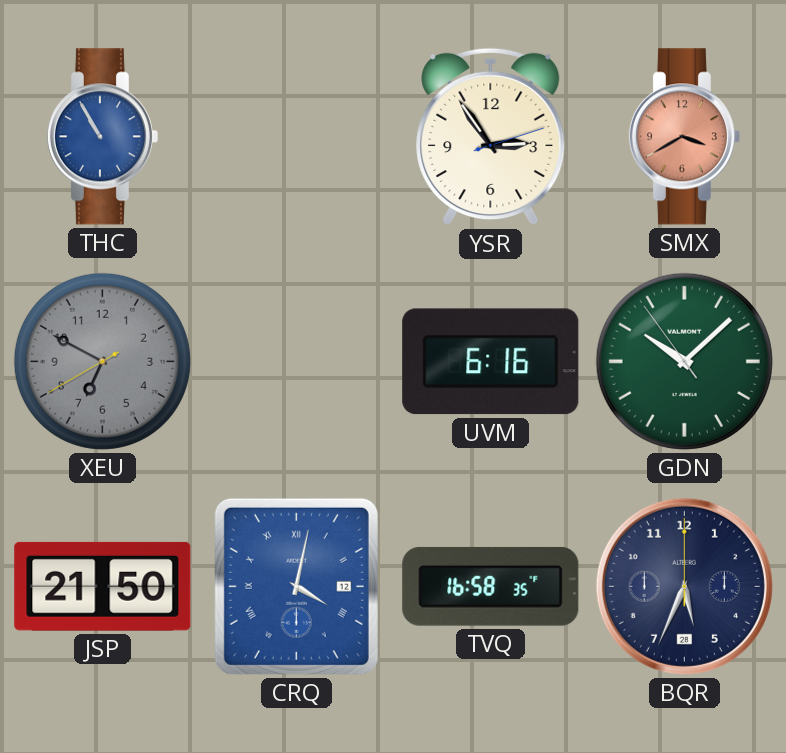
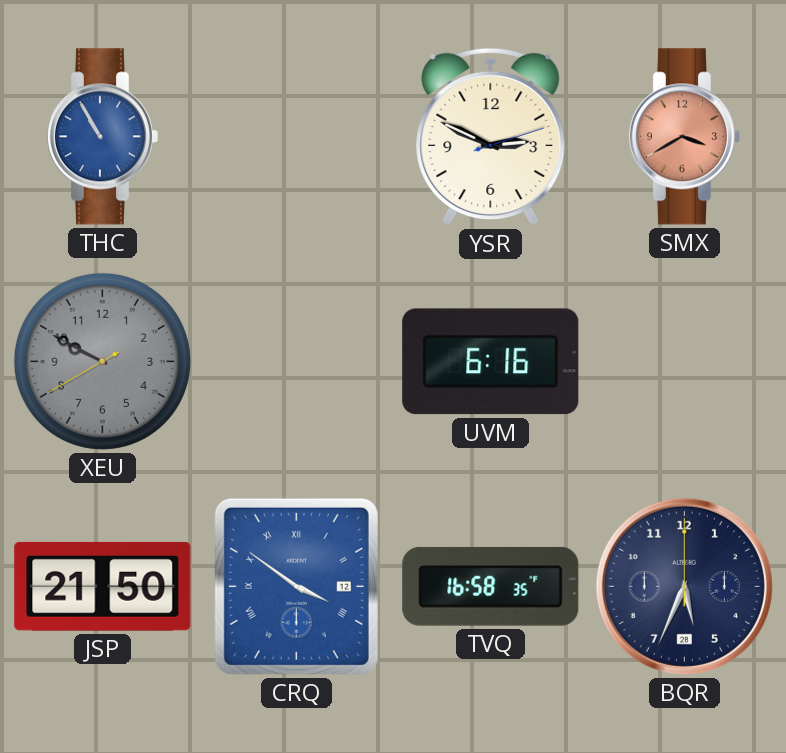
YSR: 2:54 -> 2:49 (491, 137)
XEU: 6:49 -> 9:49 (102, 361)
GDN: 10:07 -> none (684, 361)
CRQ: 4:02 -> 3:51 (296, 586)
